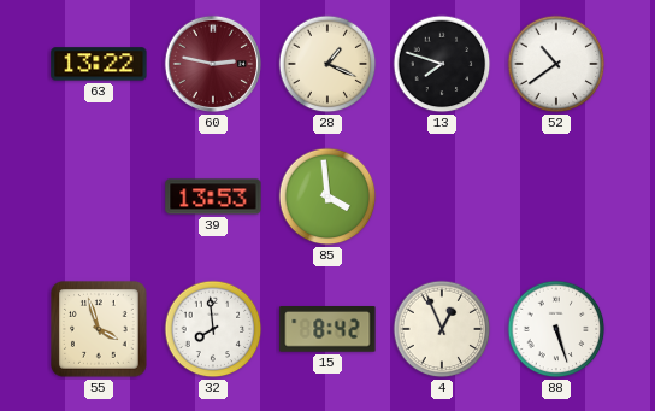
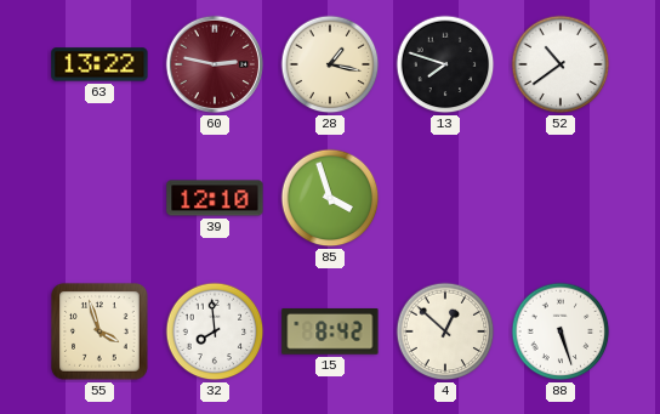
28: 1:19 -> 1:17 (330, 64)
39: 13:53 -> 12:10 (215, 198)
85: 3:59 -> 3:57 (330, 198)
4: 12:56 -> 12:52 (445, 331)
